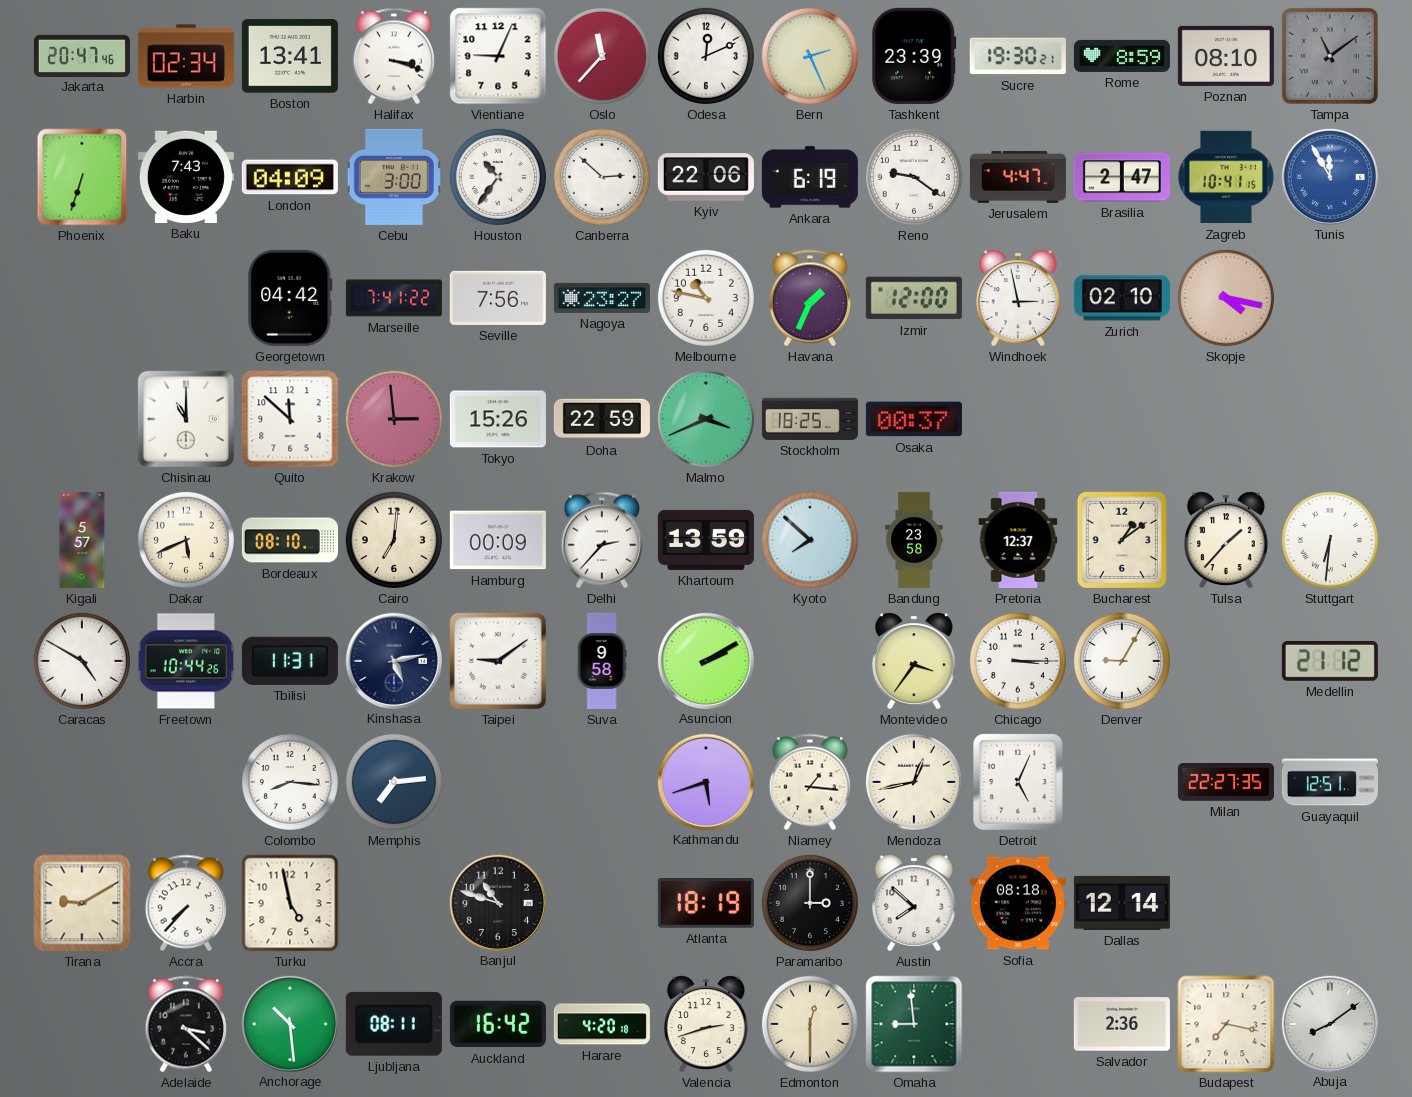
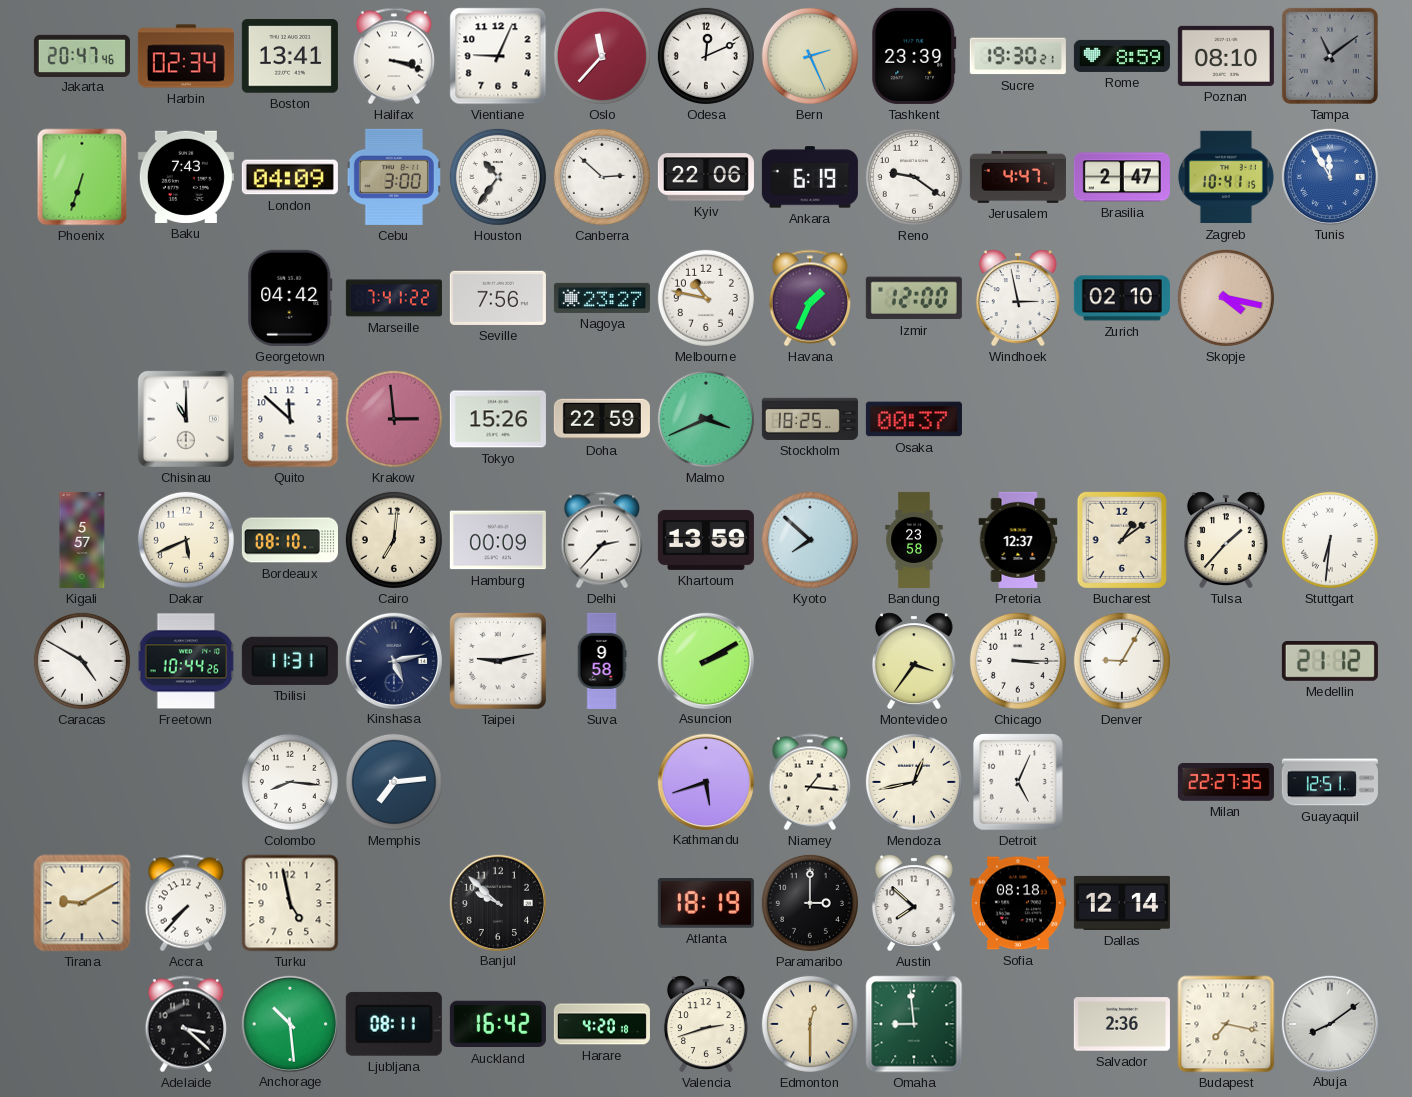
Taipei: 9:09 -> 9:13 (498, 661)
Banjul: 10:48 -> 9:52 (497, 902)
